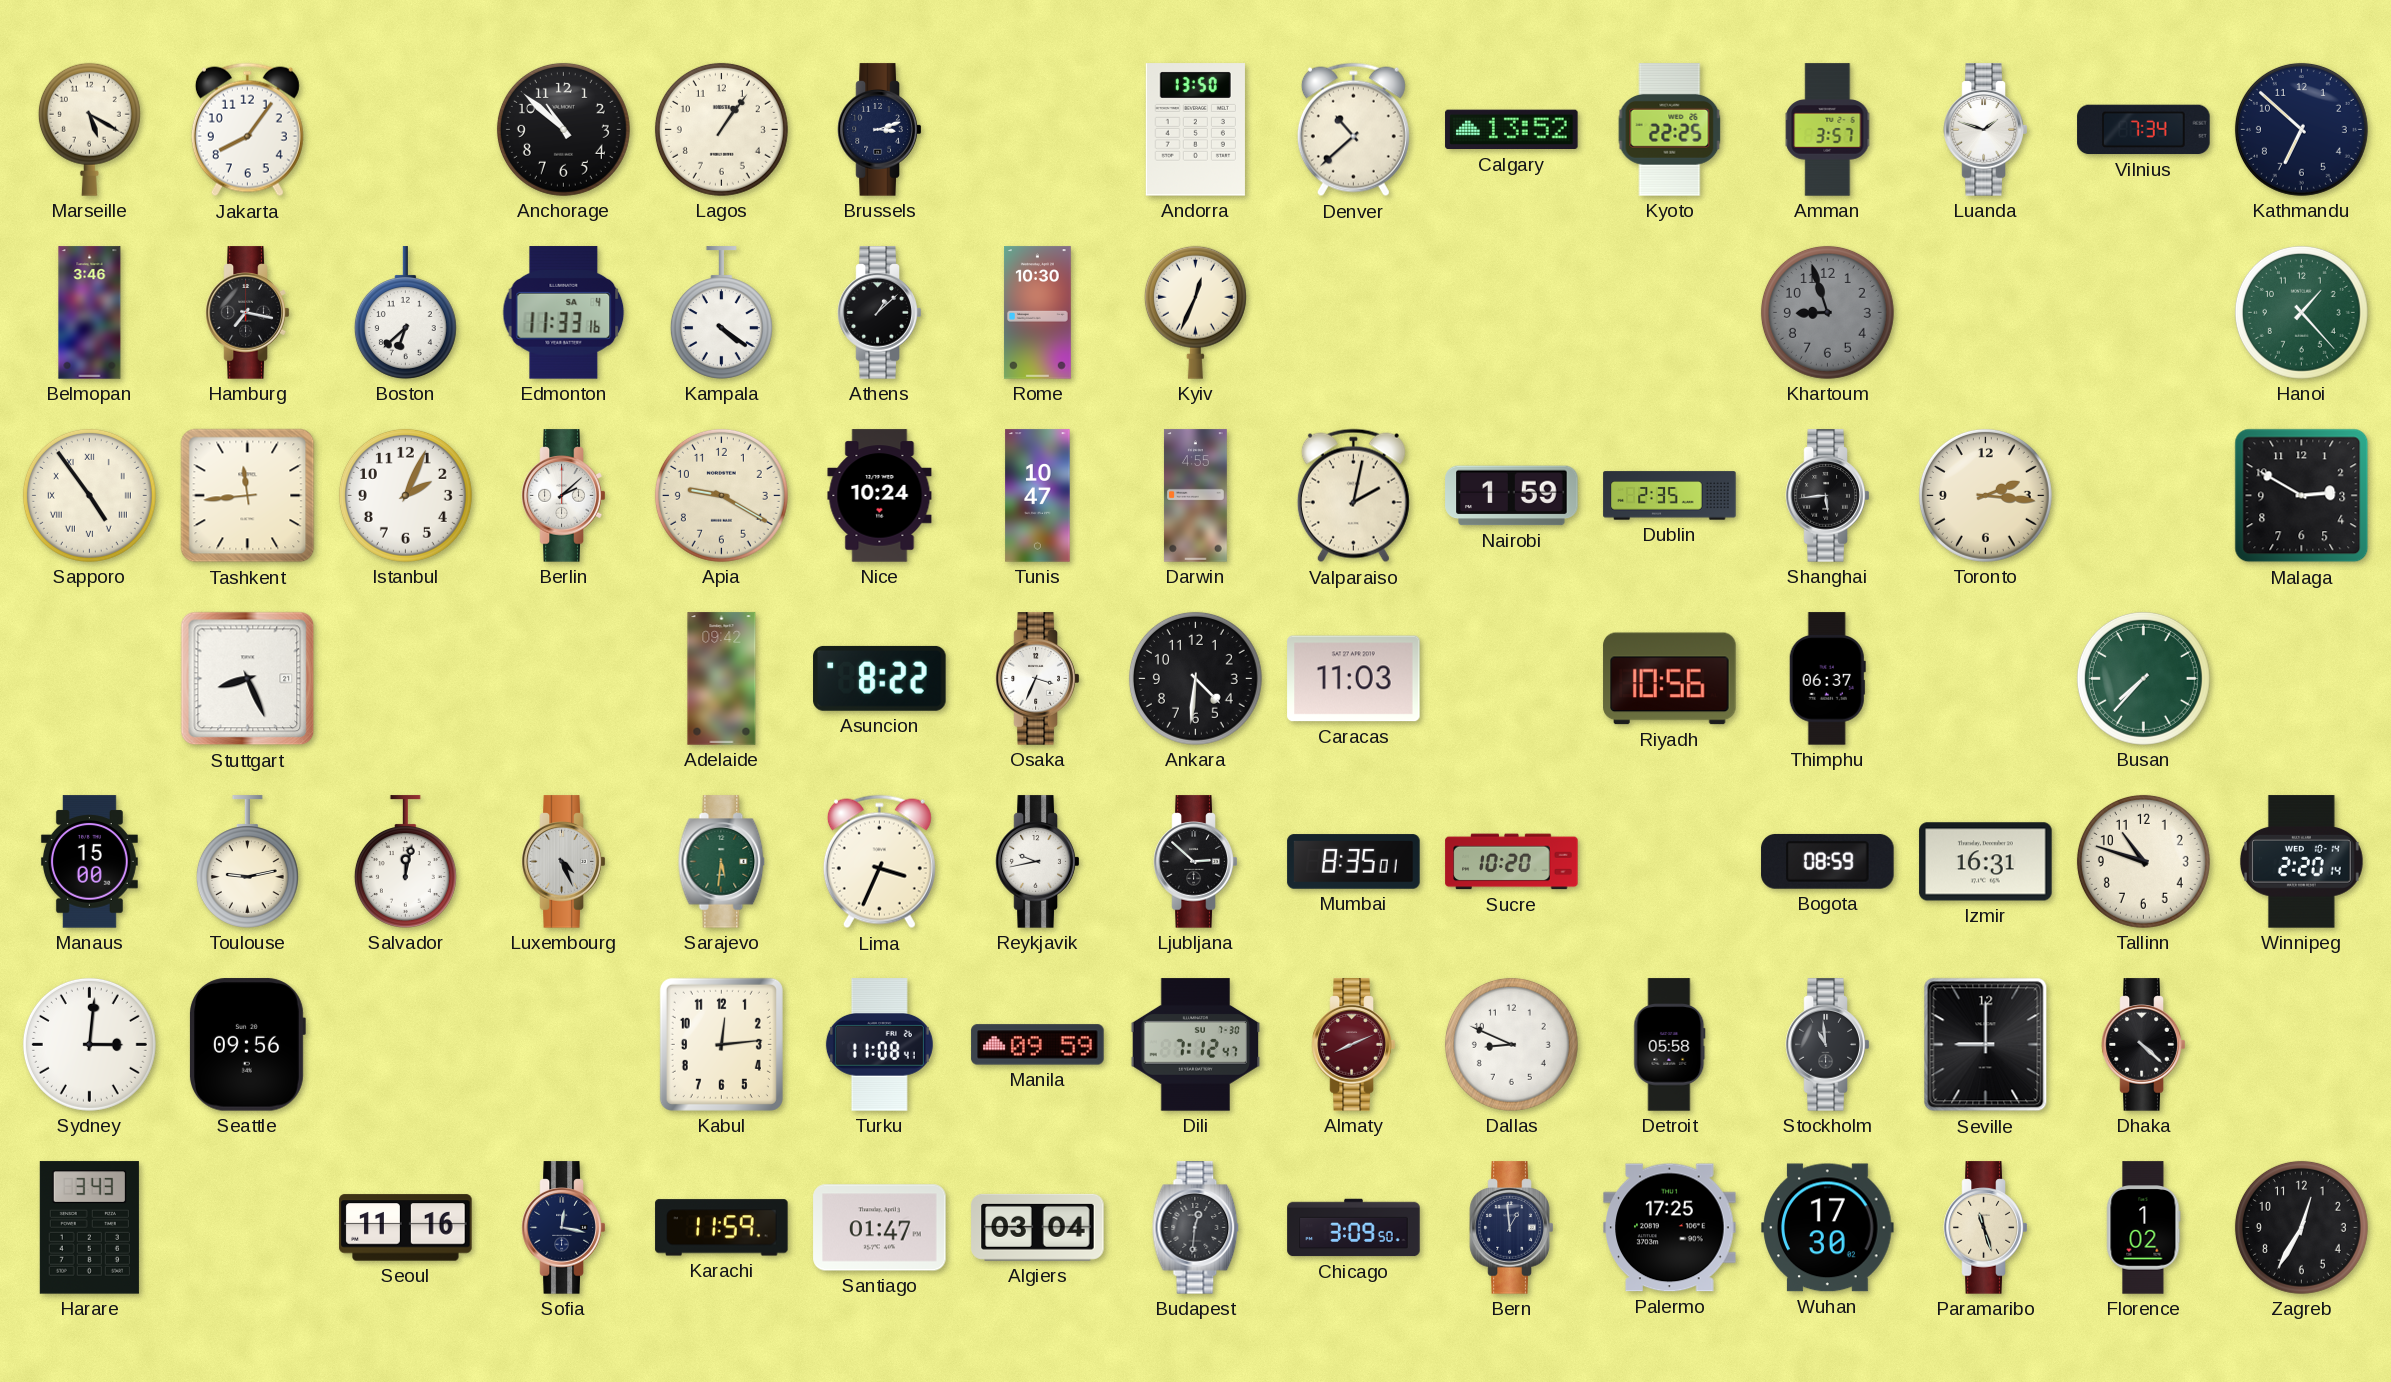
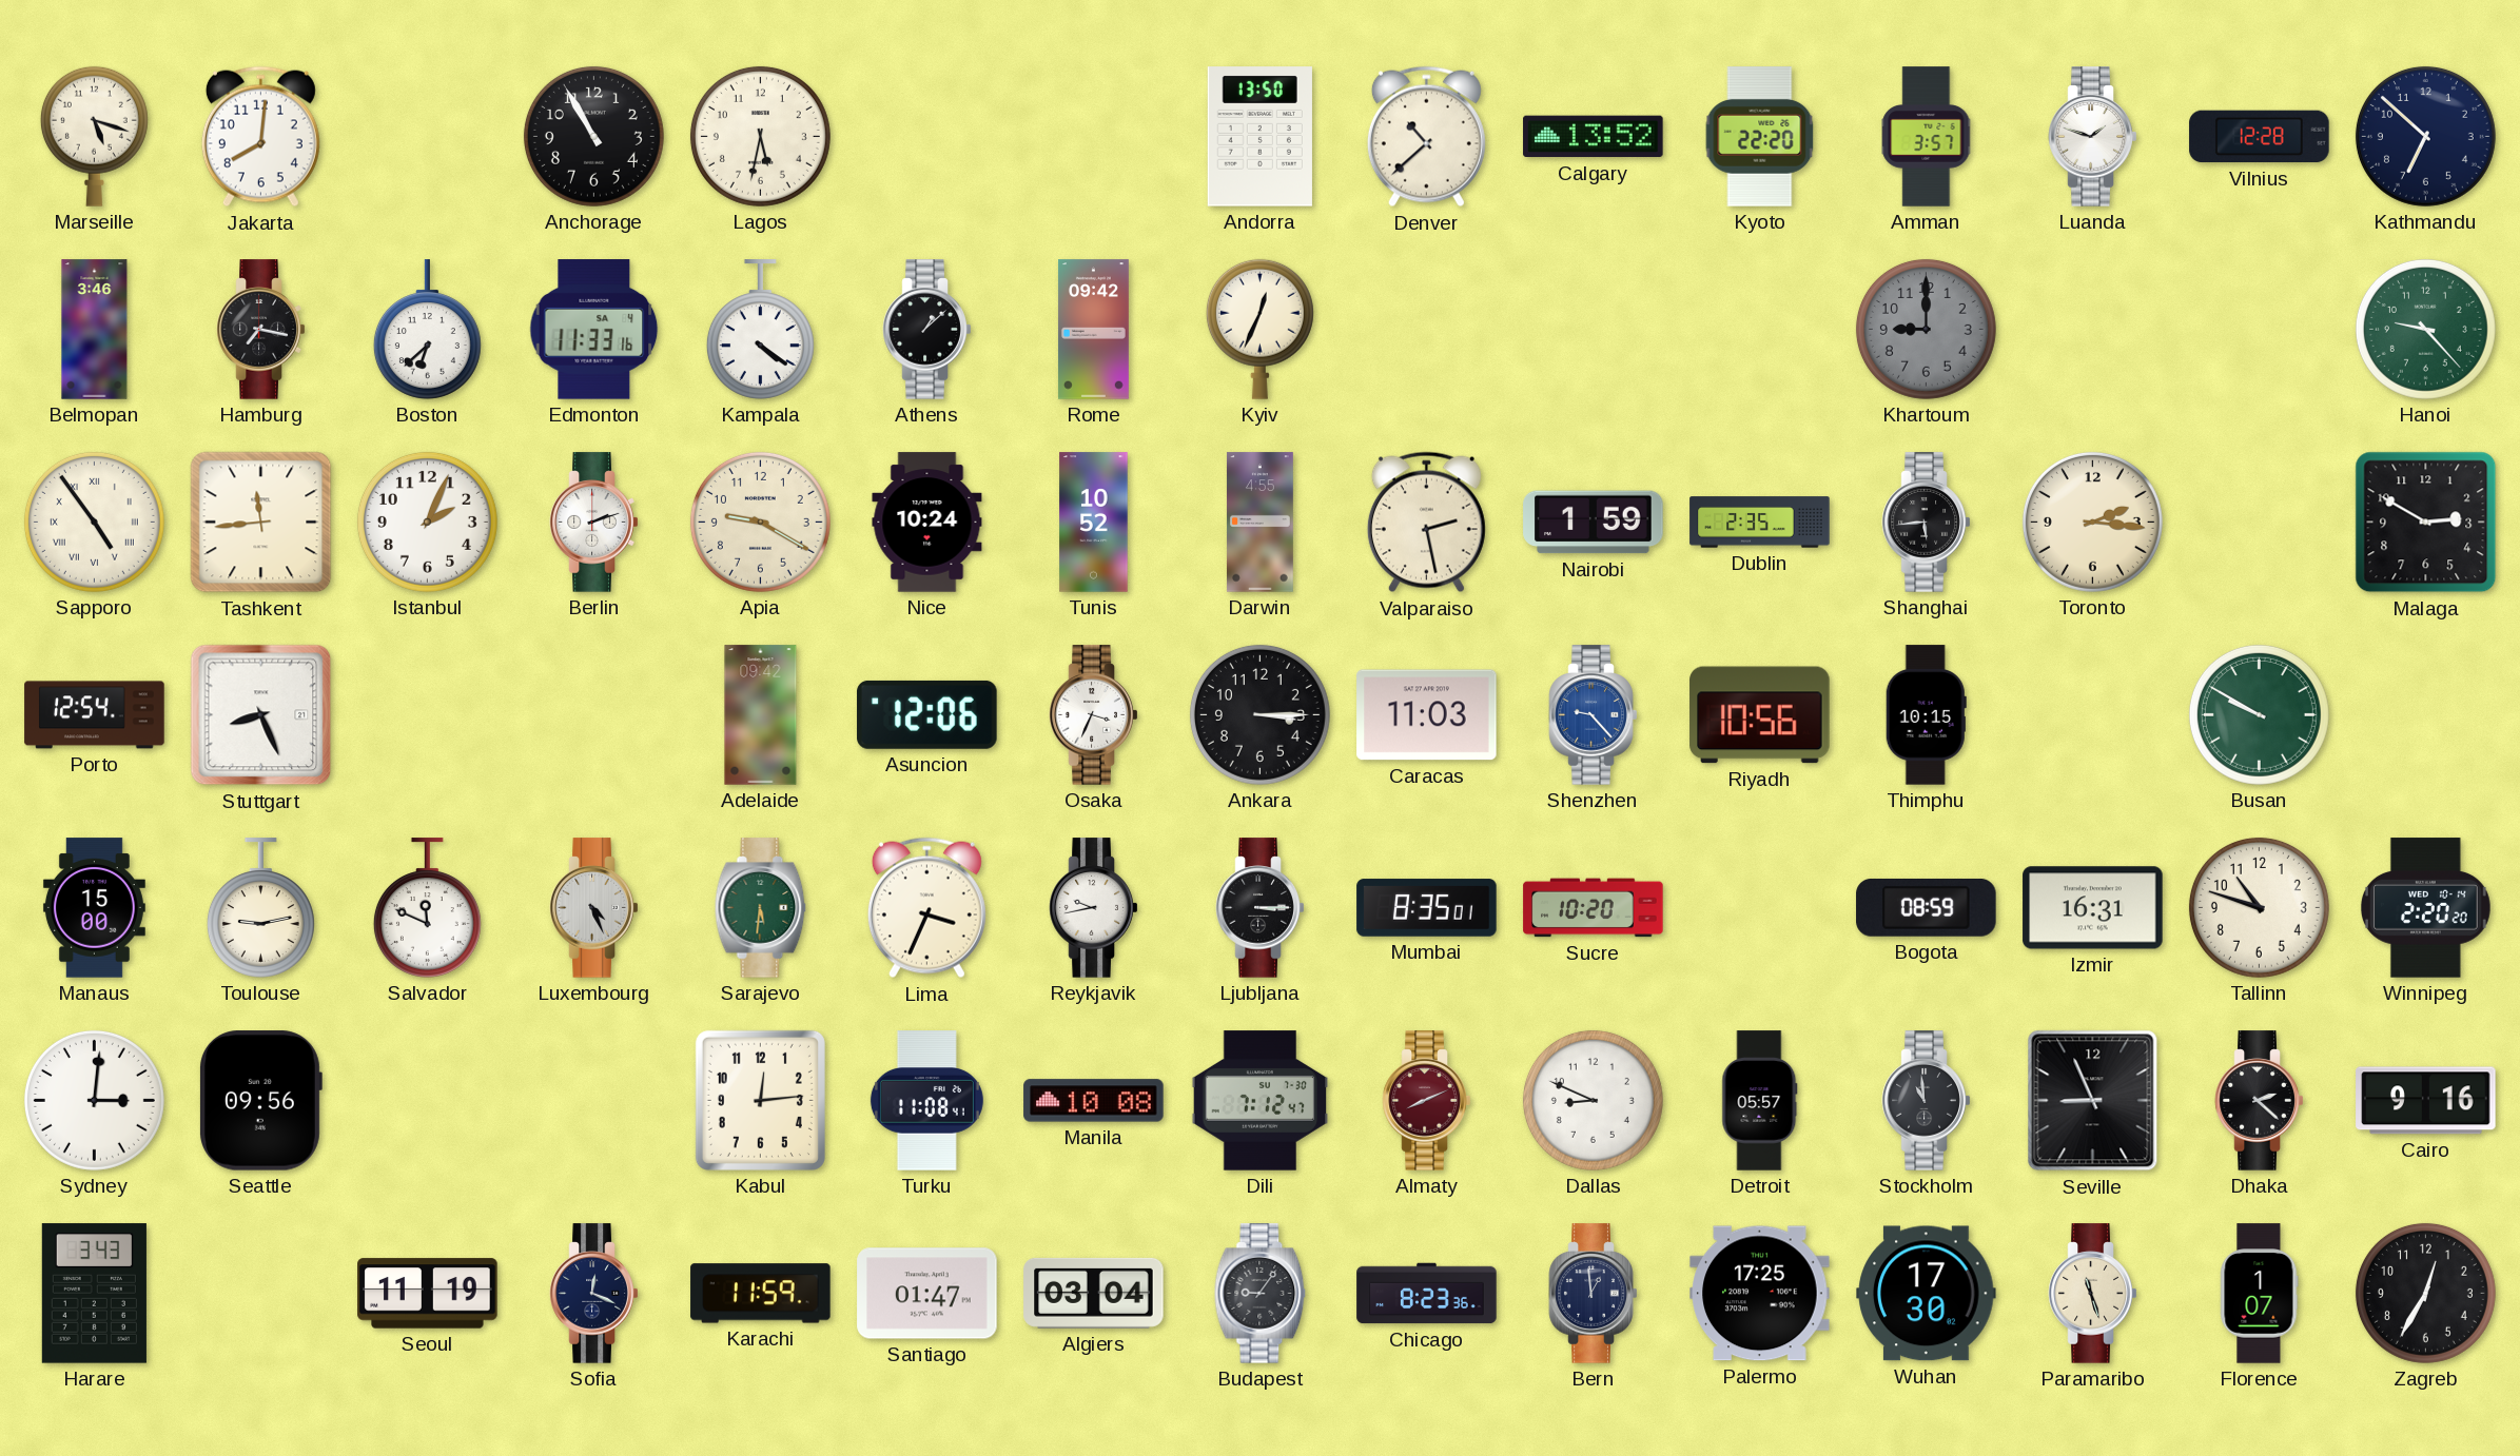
Marseille: 5:20 -> 5:18 (94, 136)
Jakarta: 8:06 -> 8:01 (260, 137)
Anchorage: 10:52 -> 10:55 (593, 136)
Lagos: 1:06 -> 5:32 (760, 136)
Brussels: 3:12 -> none (880, 130)
Kyoto: 22:25 -> 22:20 (1760, 137)
Vilnius: 7:34 -> 12:28 (2260, 137)
Rome: 10:30 -> 09:42 (1093, 330)
Khartoum: 8:57 -> 9:00 (1926, 329)
Hanoi: 1:23 -> 9:23 (2425, 329)
Berlin: 2:08 -> 2:12 (594, 523)
Tunis: 10:47 -> 10:52 (1094, 523)
Valparaiso: 2:02 -> 2:28 (1426, 523)
Porto: none -> 12:54 (95, 715)
Asuncion: 8:22 -> 12:06 (927, 714)
Ankara: 4:31 -> 3:15 (1259, 714)
Shenzhen: none -> 9:23 (1594, 715)
Thimphu: 06:37 -> 10:15 (1926, 715)
Busan: 7:37 -> 9:50 (2259, 714)
Salvador: 12:02 -> 11:49 (427, 908)
Ljubljana: 2:52 -> 3:15 (1261, 908)
Winnipeg: 2:20:14 -> 2:20:20 (2425, 908)
Manila: 09:59 -> 10:08 (1094, 1101)
Detroit: 05:58 -> 05:57 (1760, 1101)
Seville: 9:00 -> 8:56 (2093, 1101)
Dhaka: 4:22 -> 2:22 (2260, 1101)
Cairo: none -> 9:16 (2426, 1101)
Seoul: 11:16 -> 11:19 (428, 1294)
Sofia: 12:17 -> 12:19 (594, 1294)
Budapest: 12:31 -> 9:06 (1261, 1294)
Chicago: 3:09 -> 8:23 (1427, 1294)
Florence: 1:02 -> 1:07 (2260, 1294)
